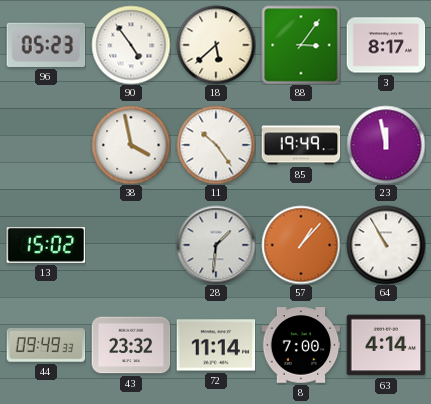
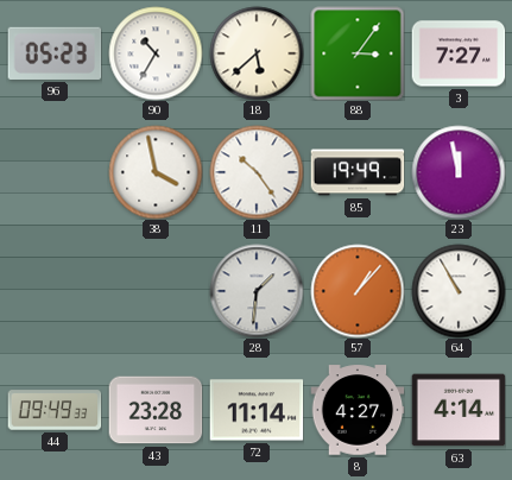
90: 4:54 -> 10:35 (156, 53)
3: 8:17 -> 7:27 (459, 53)
13: 15:02 -> none (46, 245)
43: 23:32 -> 23:28 (156, 410)
8: 7:00 -> 4:27 (358, 410)
